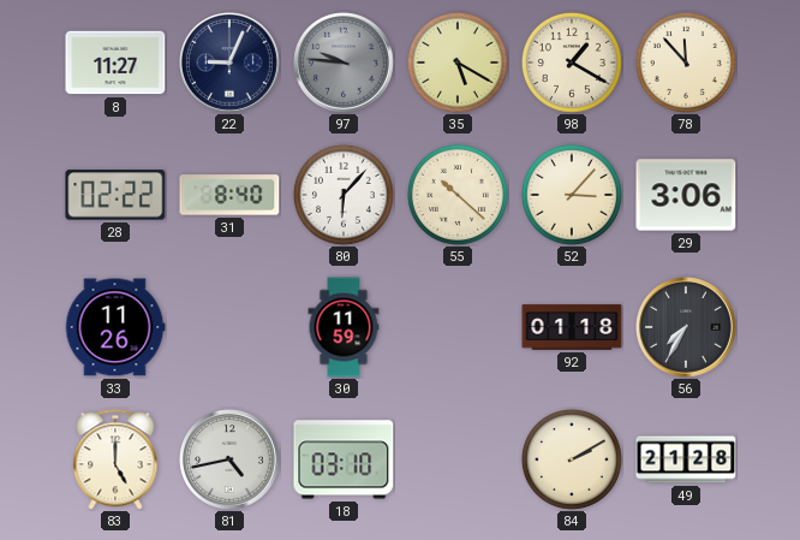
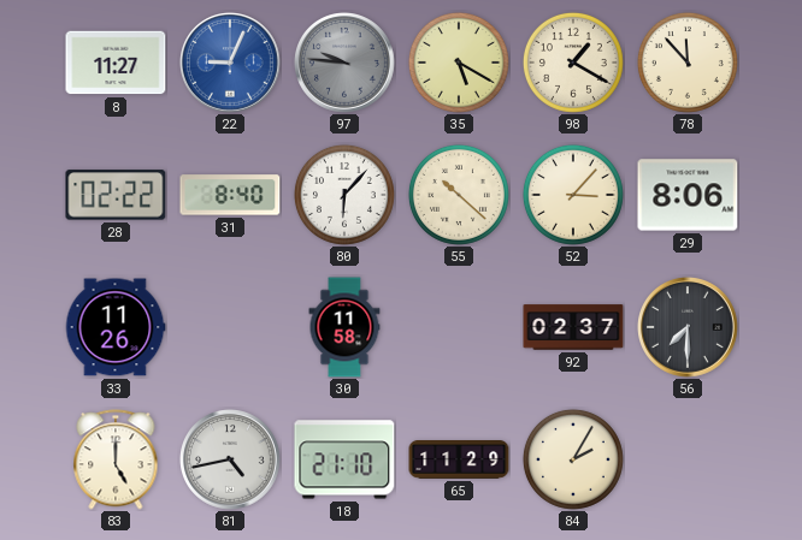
22 dial: navy -> blue (231, 64)
29: 3:06 -> 8:06 (688, 195)
30: 11:59 -> 11:58 (344, 327)
92: 01:18 -> 02:37 (573, 327)
56: 7:35 -> 7:30 (689, 328)
18: 03:10 -> 21:10 (344, 459)
65: none -> 11:29 (459, 461)
84: 2:10 -> 2:05 (573, 459)
49: 21:28 -> none (686, 459)
